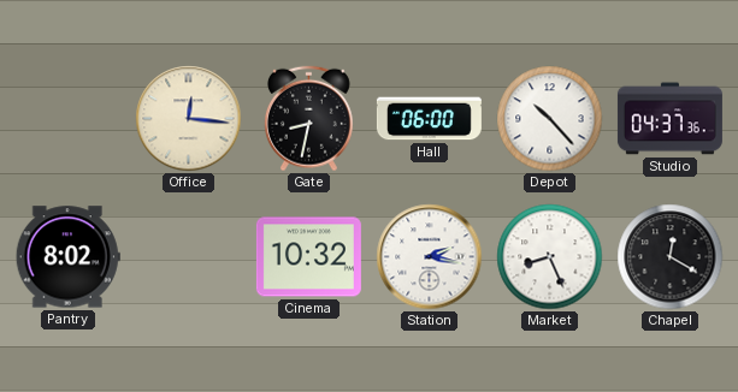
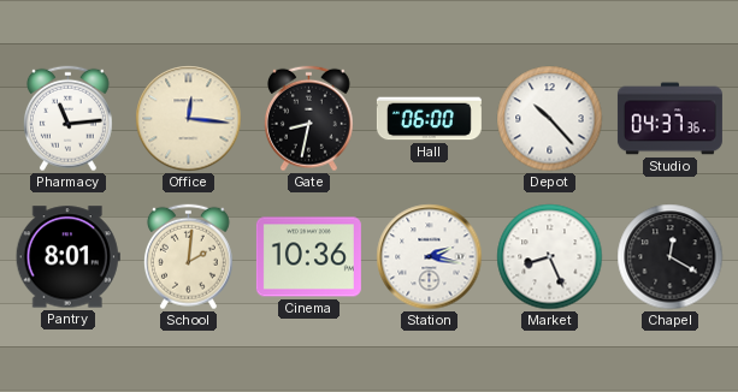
Pharmacy: none -> 11:14 (67, 119)
Pantry: 8:02 -> 8:01 (67, 257)
School: none -> 2:01 (188, 257)
Cinema: 10:32 -> 10:36 (308, 257)
